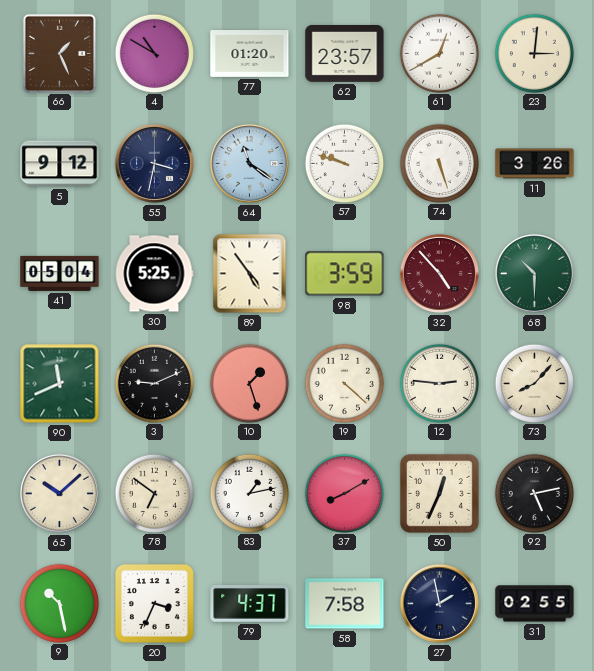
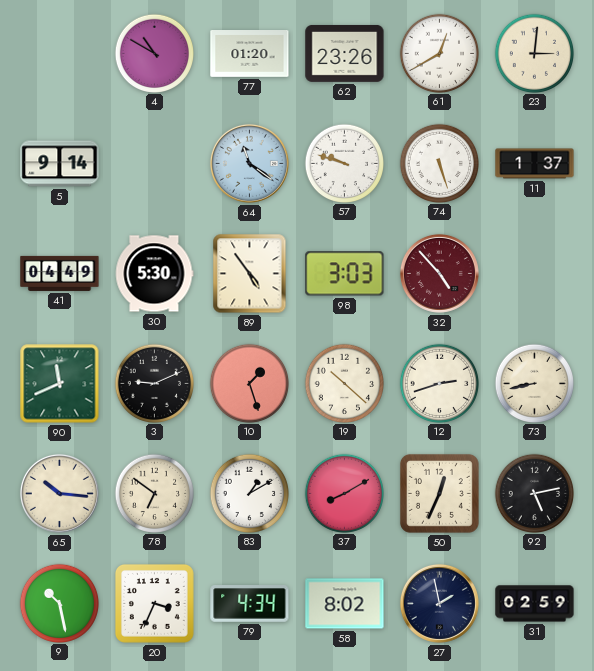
66: 1:26 -> none (59, 53)
62: 23:57 -> 23:26 (345, 53)
5: 9:12 -> 9:14 (60, 164)
55: 3:32 -> none (154, 163)
11: 3:26 -> 1:37 (535, 164)
41: 05:04 -> 04:49 (60, 273)
30: 5:25 -> 5:30 (154, 274)
98: 3:59 -> 3:03 (345, 274)
68: 10:30 -> none (534, 273)
19: 4:22 -> 10:22 (344, 383)
12: 2:46 -> 2:42 (439, 383)
73: 8:07 -> 8:43 (534, 383)
65: 10:08 -> 10:16 (59, 493)
83: 1:13 -> 1:10 (249, 493)
79: 4:37 -> 4:34 (250, 604)
58: 7:58 -> 8:02 (345, 604)
31: 02:55 -> 02:59 (535, 604)
